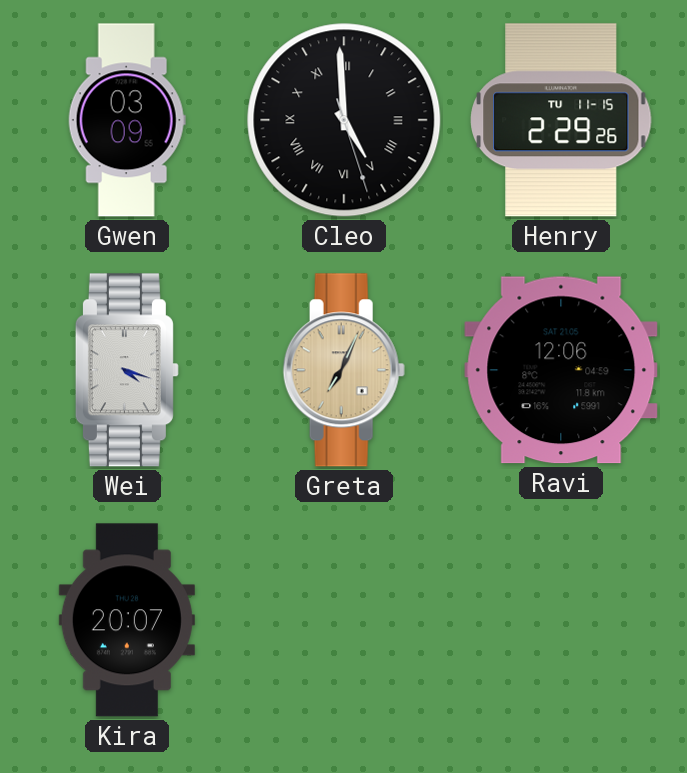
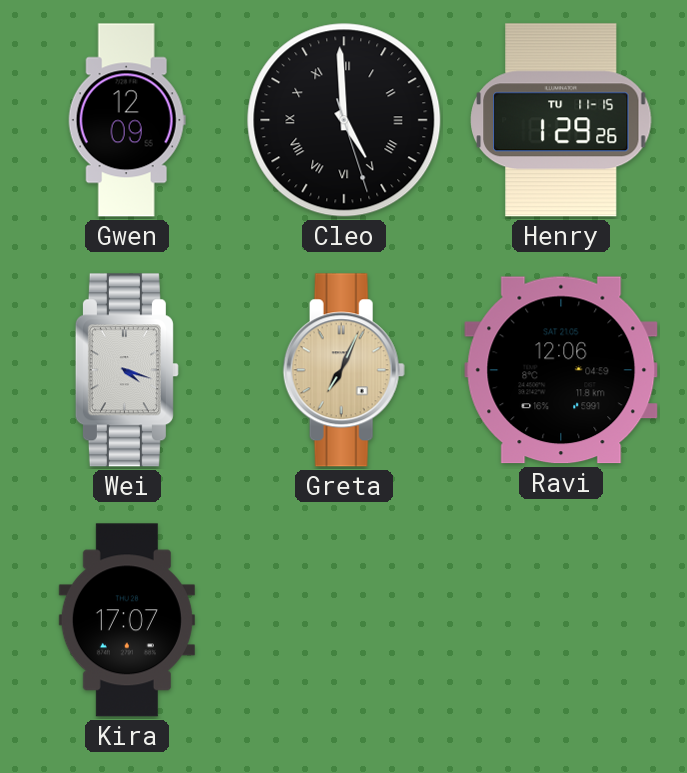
Gwen: 03:09 -> 12:09 (127, 120)
Henry: 2:29 -> 1:29 (561, 120)
Kira: 20:07 -> 17:07 (127, 620)
